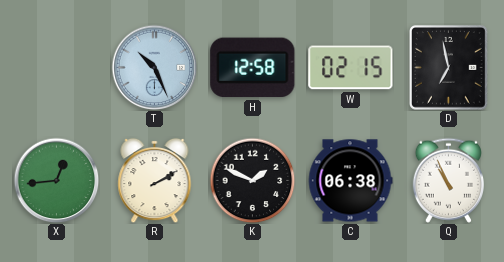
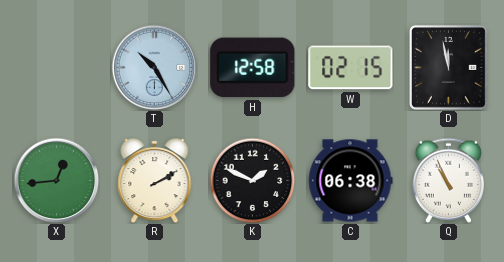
T: 10:26 -> 10:25 (154, 67)
D: 6:58 -> 11:58 (448, 68)
